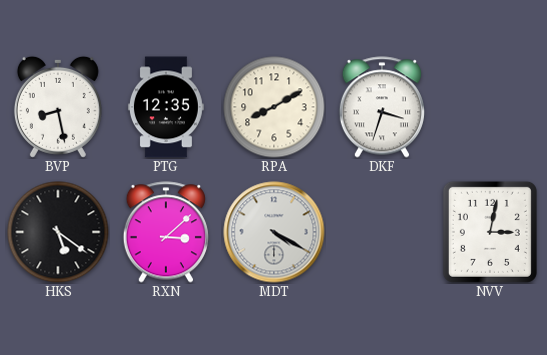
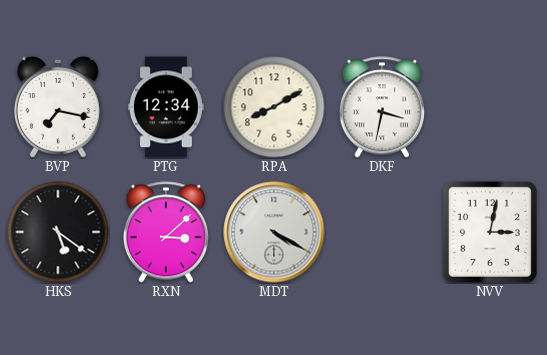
BVP: 8:28 -> 7:17 (58, 107)
PTG: 12:35 -> 12:34 (166, 107)
DKF: 3:33 -> 3:32 (382, 107)
